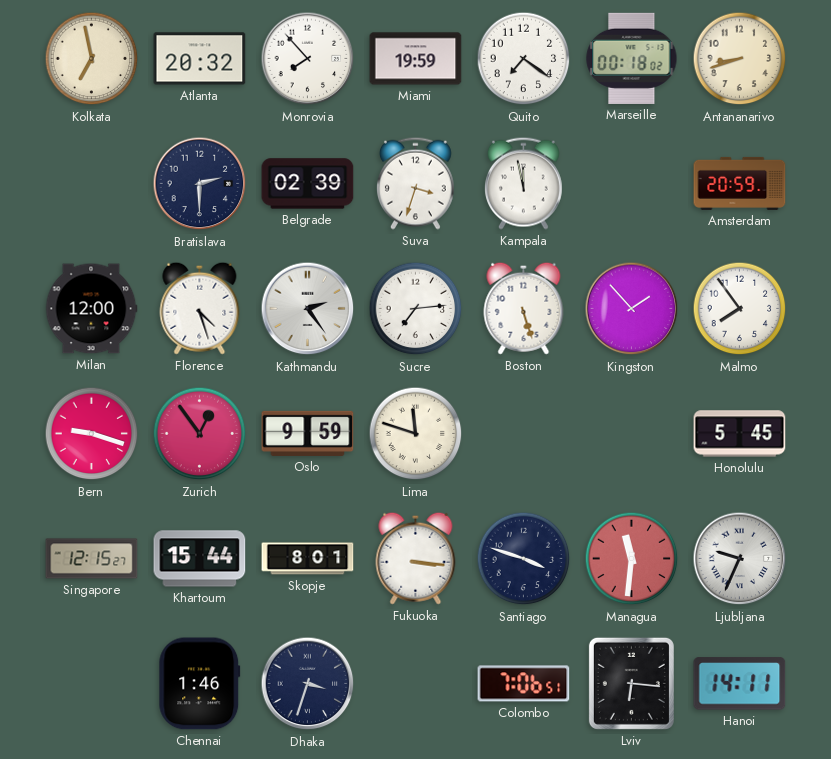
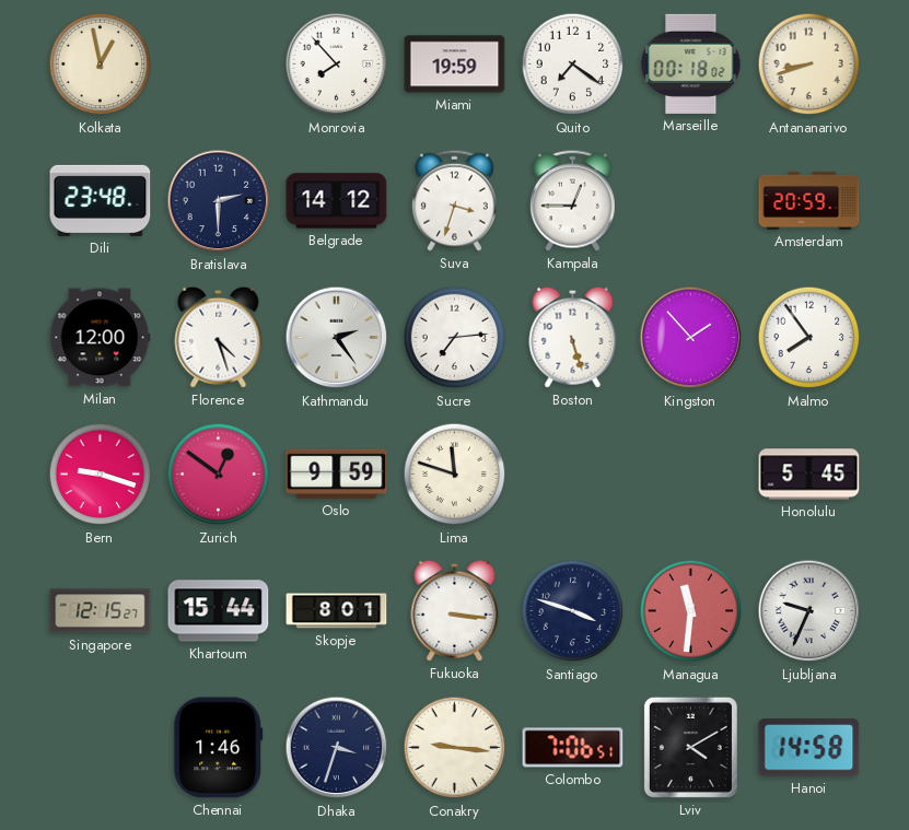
Kolkata: 6:58 -> 12:58 (101, 65)
Atlanta: 20:32 -> none (200, 59)
Dili: none -> 23:48 (101, 200)
Belgrade: 02:39 -> 14:12 (337, 201)
Kampala: 11:58 -> 12:45 (572, 200)
Zurich: 12:54 -> 12:51 (219, 475)
Conakry: none -> 9:16 (455, 748)
Lviv: 6:16 -> 4:10 (690, 747)
Hanoi: 14:11 -> 14:58 (809, 748)
